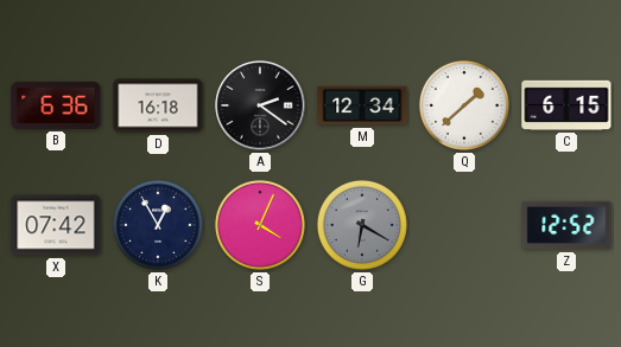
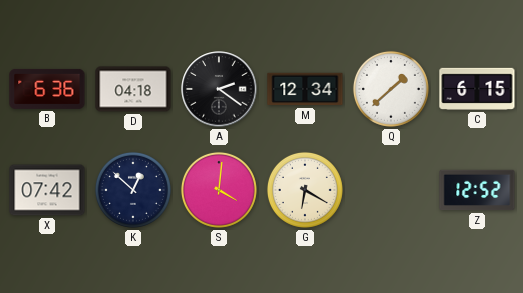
D: 16:18 -> 04:18 (133, 89)
K: 12:55 -> 12:52 (133, 190)
S: 4:04 -> 4:01 (219, 190)
G dial: grey -> cream (305, 190)
